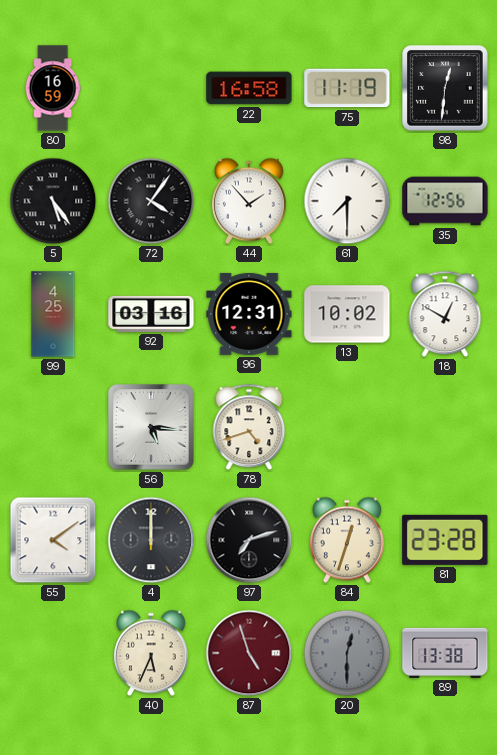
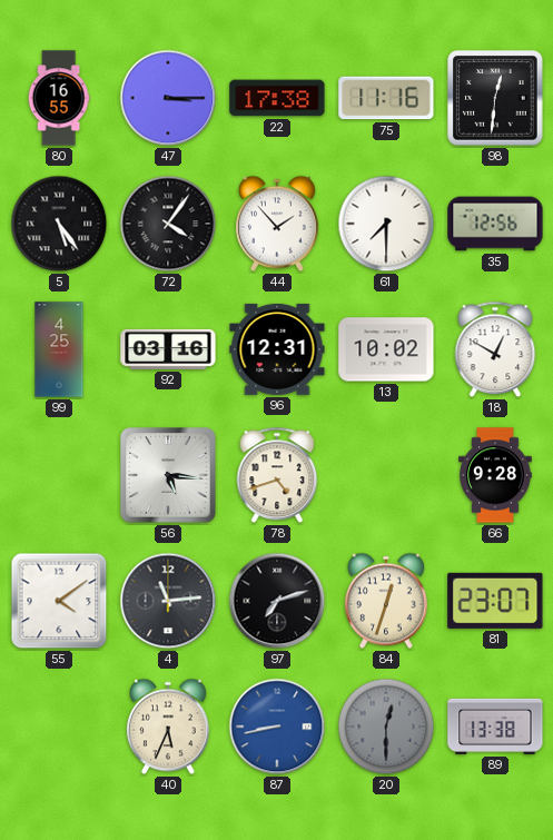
80: 16:59 -> 16:55 (59, 98)
47: none -> 3:15 (168, 98)
22: 16:58 -> 17:38 (277, 98)
75: 11:19 -> 11:16 (386, 98)
66: none -> 9:28 (495, 475)
4: 12:00 -> 11:14 (168, 601)
81: 23:28 -> 23:07 (495, 601)
87: 4:57 -> 8:43 (277, 727)
87 dial: burgundy -> blue (277, 727)
